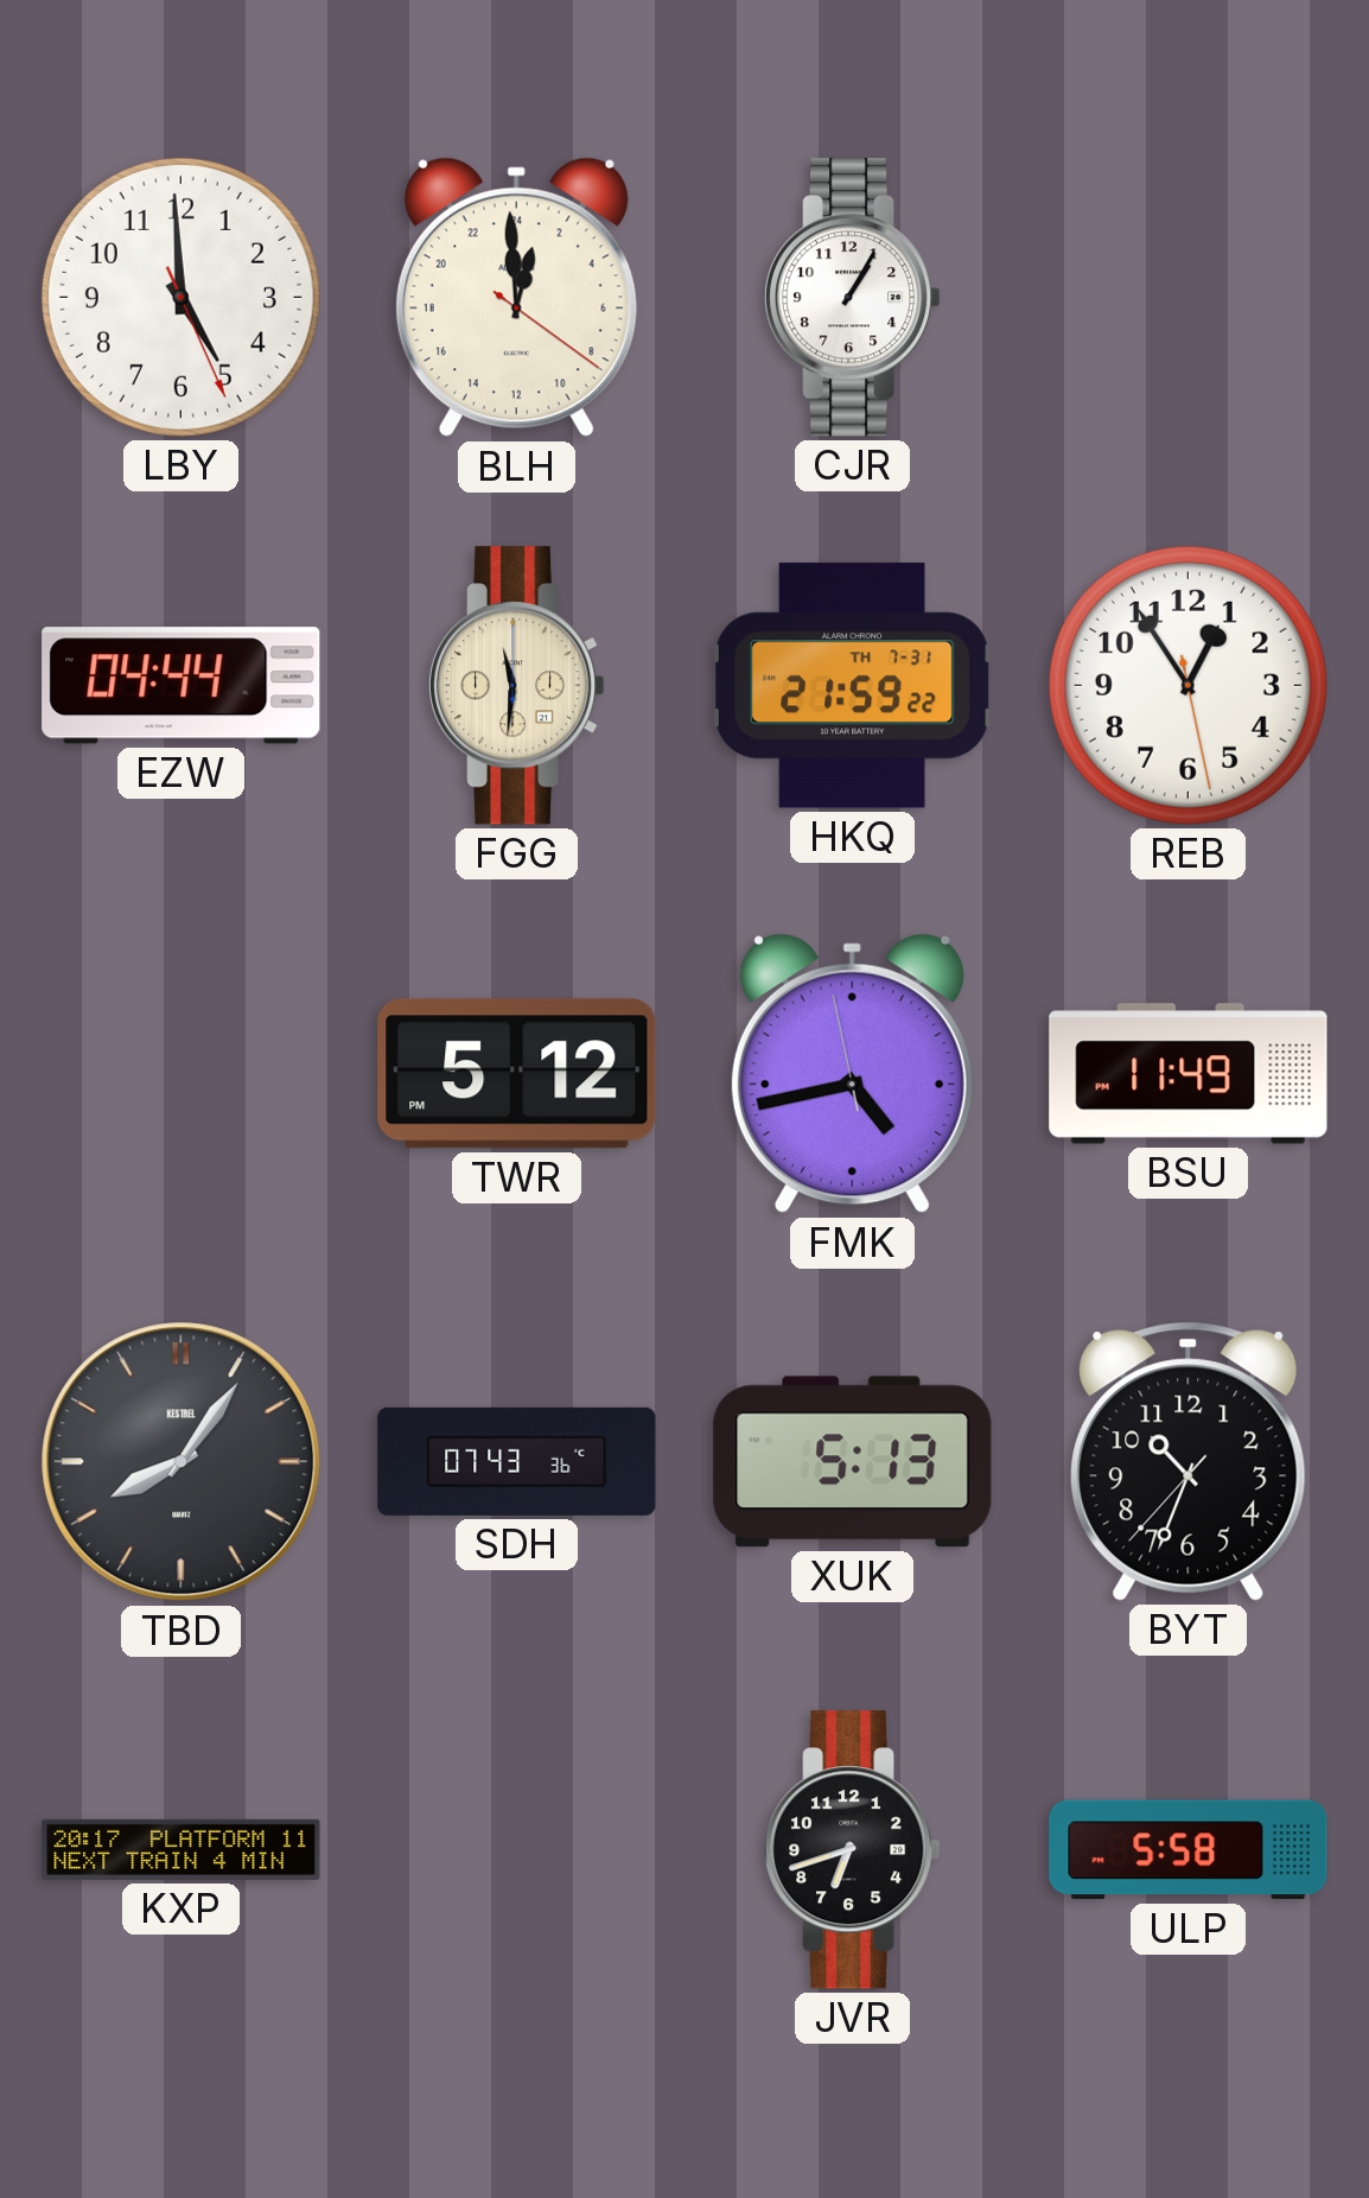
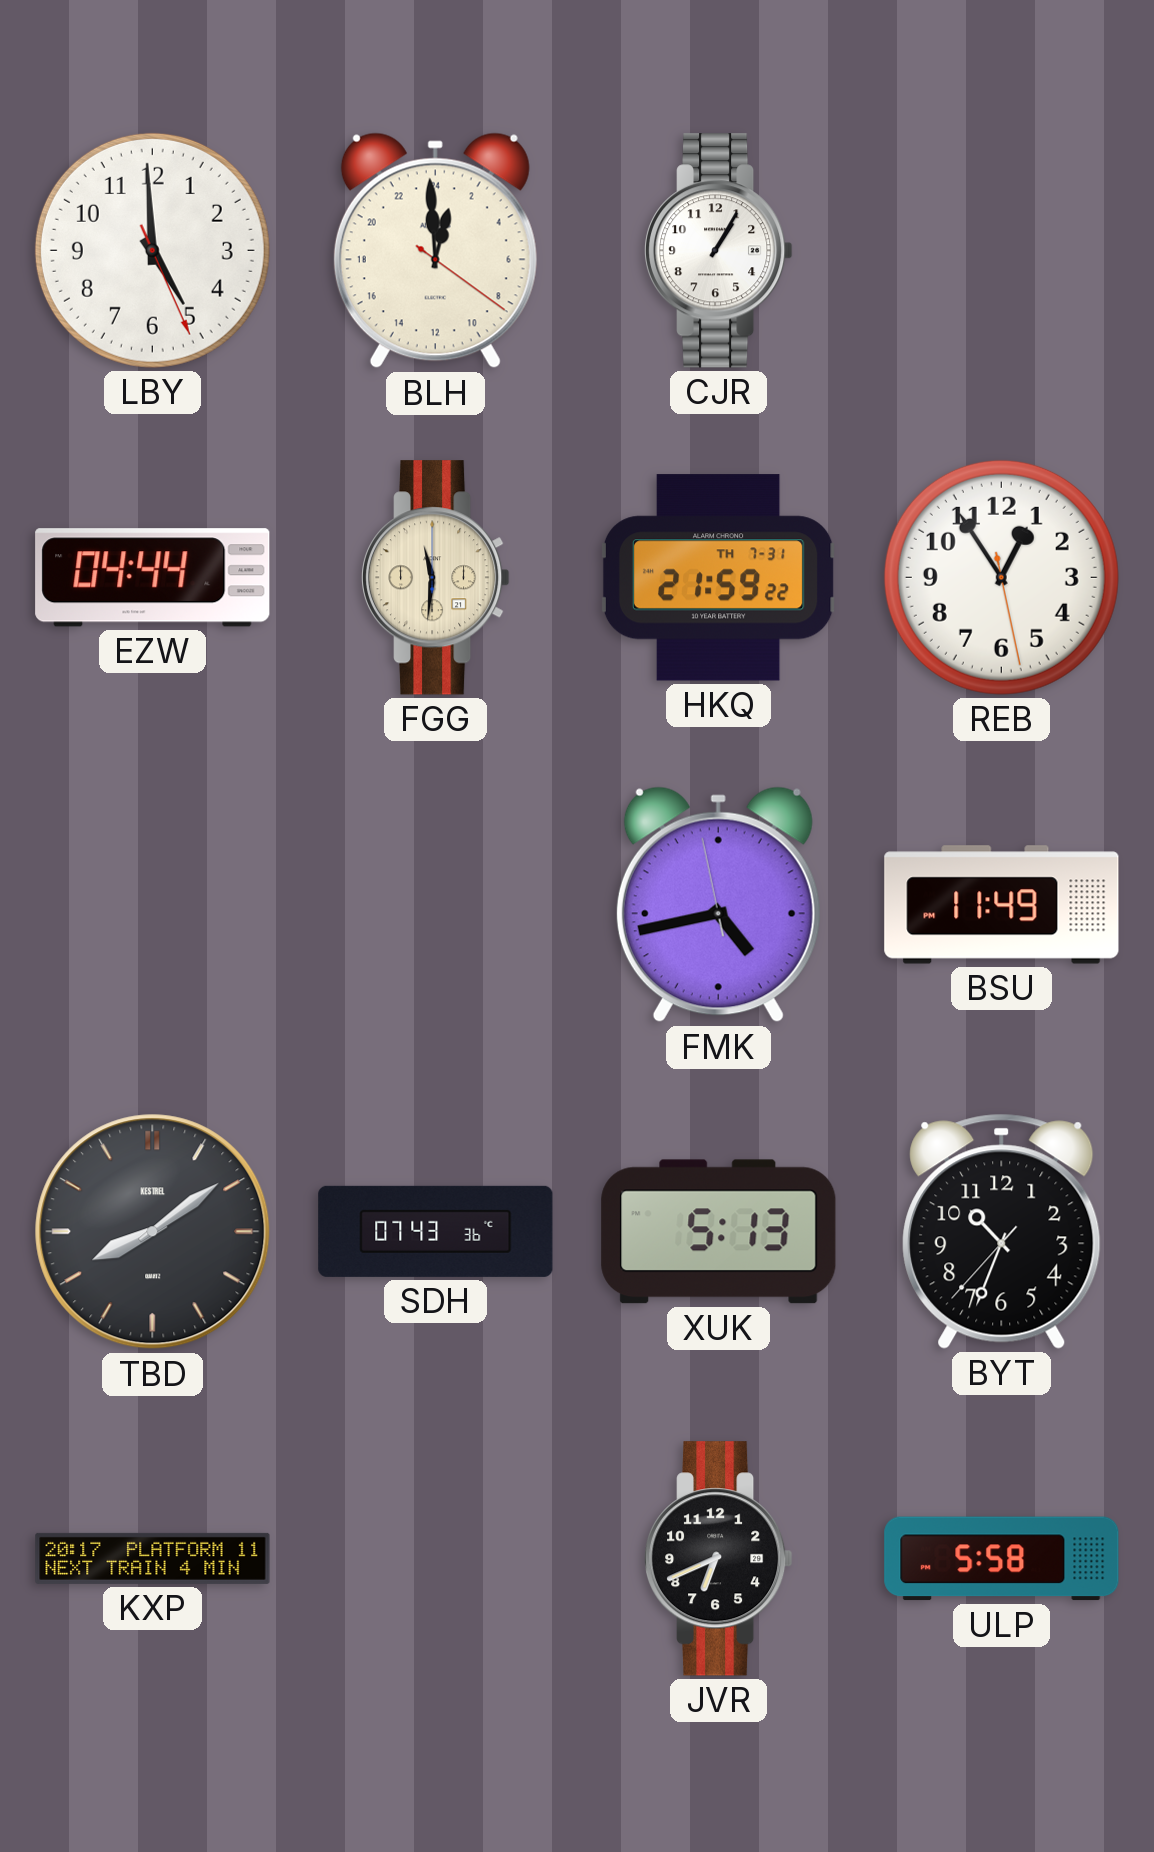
TWR: 5:12 -> none (517, 1074)
TBD: 8:06 -> 8:09 (153, 1232)
JVR: 6:42 -> 6:41 (719, 1559)
